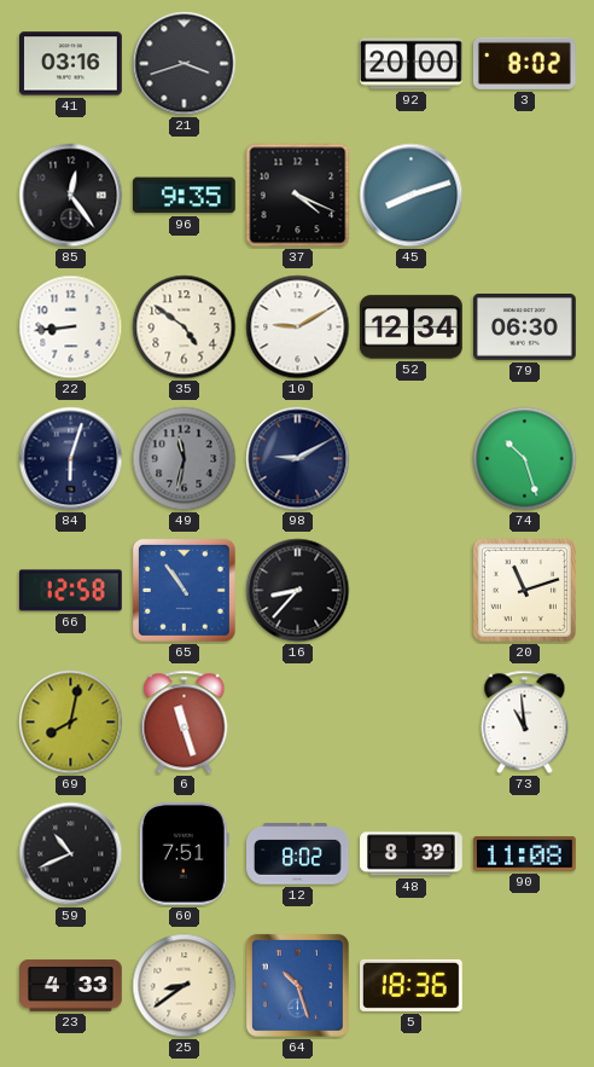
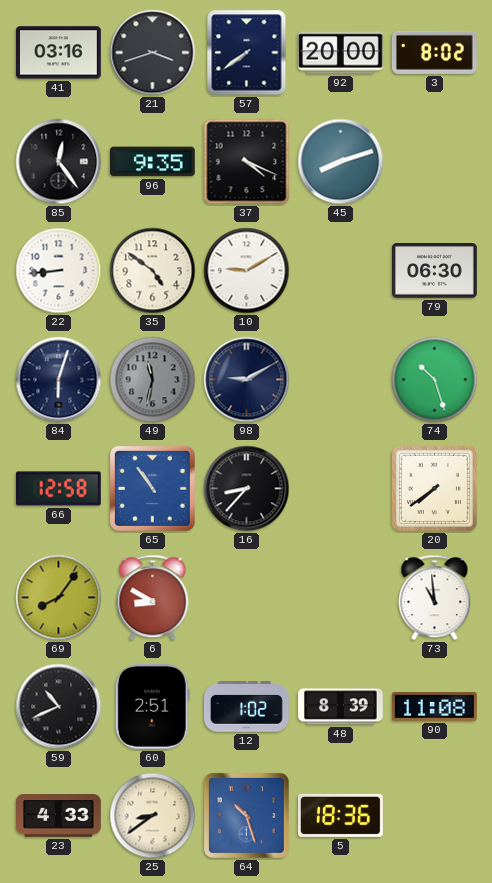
57: none -> 7:39 (247, 53)
52: 12:34 -> none (412, 327)
20: 11:12 -> 7:39 (434, 488)
69: 8:02 -> 8:06 (59, 598)
6: 11:27 -> 8:50 (153, 598)
60: 7:51 -> 2:51 (152, 706)
12: 8:02 -> 1:02 (247, 707)
